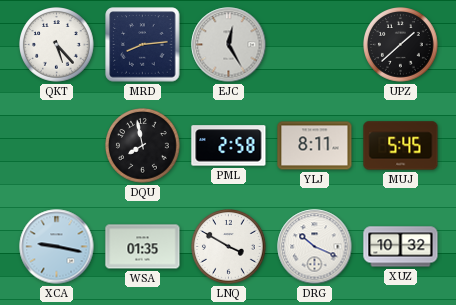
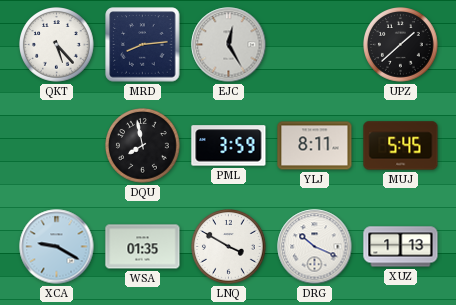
PML: 2:58 -> 3:59 (229, 146)
XCA: 9:17 -> 9:20 (57, 247)
XUZ: 10:32 -> 1:13 (401, 247)
